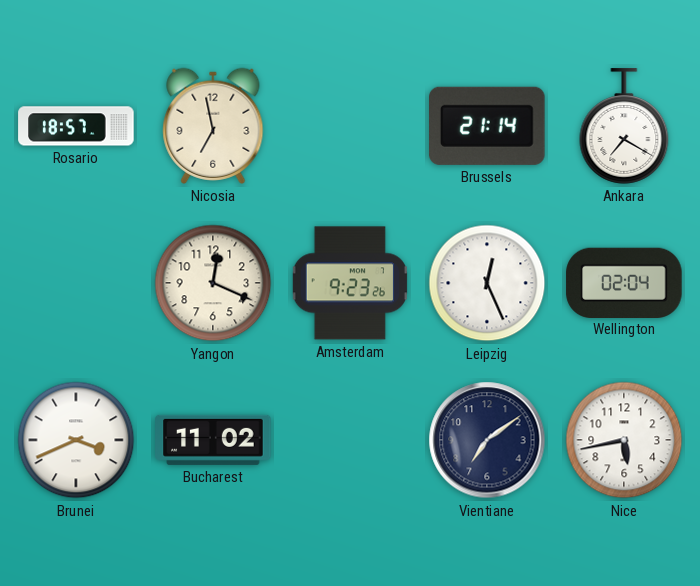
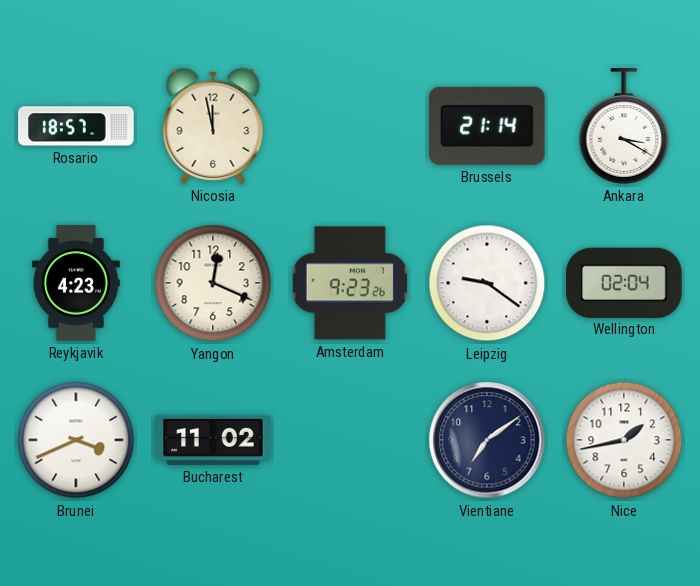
Nicosia: 6:58 -> 11:58 (213, 126)
Ankara: 7:20 -> 3:20 (624, 126)
Reykjavik: none -> 4:23 (76, 283)
Leipzig: 12:26 -> 9:21 (487, 283)
Nice: 5:43 -> 1:43 (624, 440)
